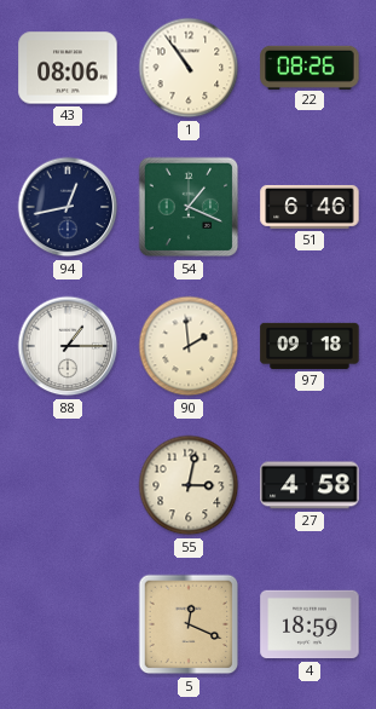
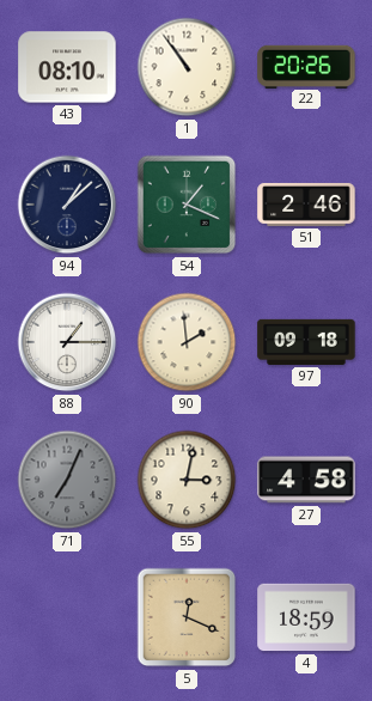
43: 08:06 -> 08:10 (67, 67)
22: 08:26 -> 20:26 (306, 66)
94: 12:43 -> 1:08 (67, 205)
51: 6:46 -> 2:46 (306, 205)
71: none -> 7:04 (67, 480)
